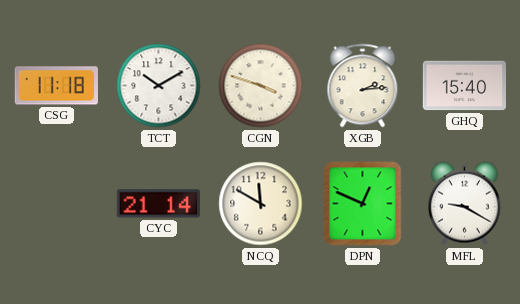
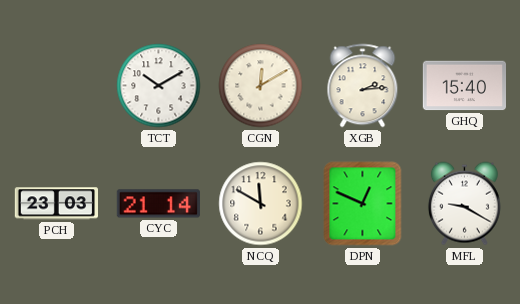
CSG: 11:18 -> none (56, 86)
CGN: 3:48 -> 12:10 (261, 86)
PCH: none -> 23:03 (56, 204)
